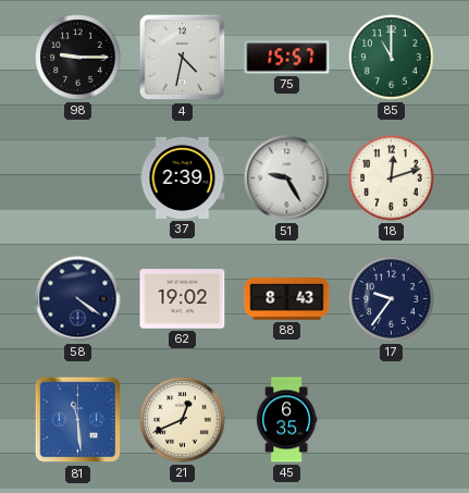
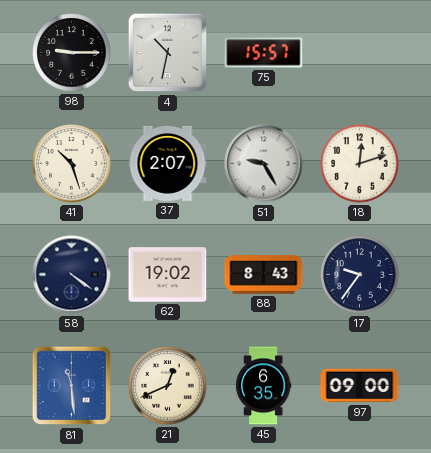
4: 4:32 -> 10:32 (168, 53)
85: 11:00 -> none (392, 58)
41: none -> 10:27 (72, 164)
37: 2:39 -> 2:07 (168, 163)
97: none -> 09:00 (360, 386)
